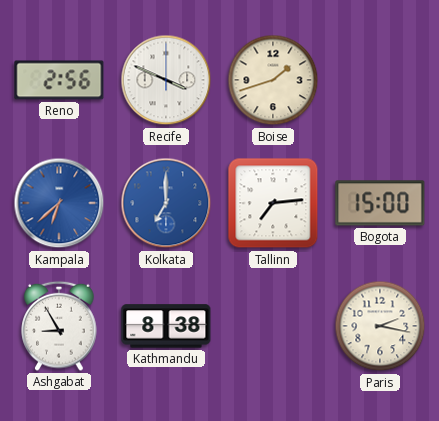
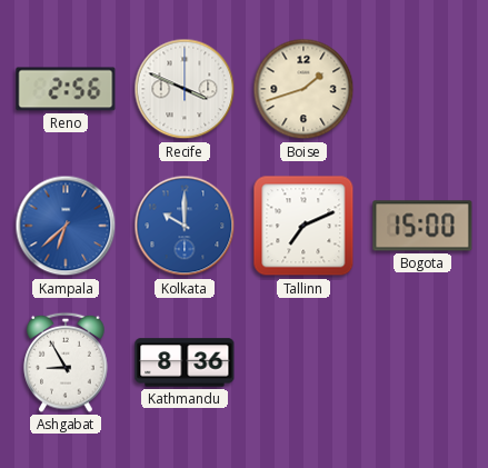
Kolkata: 7:00 -> 10:00 (185, 226)
Tallinn: 7:14 -> 7:11 (303, 226)
Kathmandu: 8:38 -> 8:36 (185, 362)
Paris: 2:17 -> none (380, 326)
